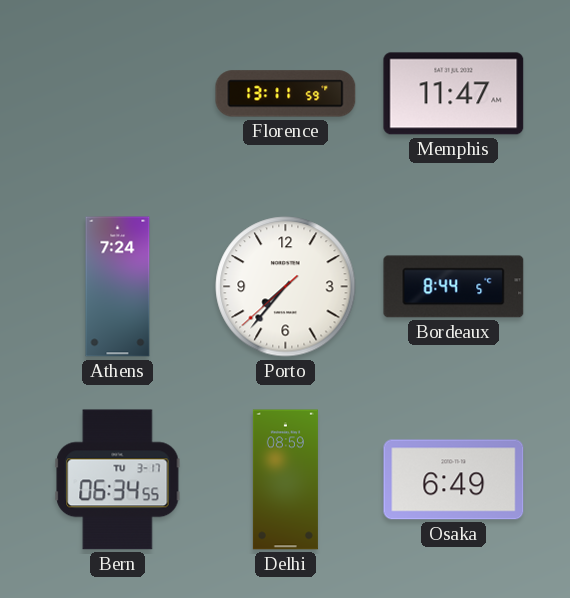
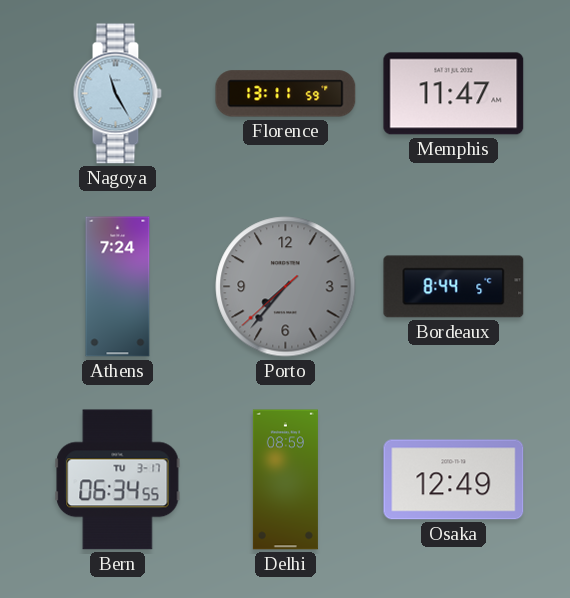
Nagoya: none -> 11:25 (117, 94)
Porto dial: white -> grey (286, 287)
Osaka: 6:49 -> 12:49 (454, 480)
